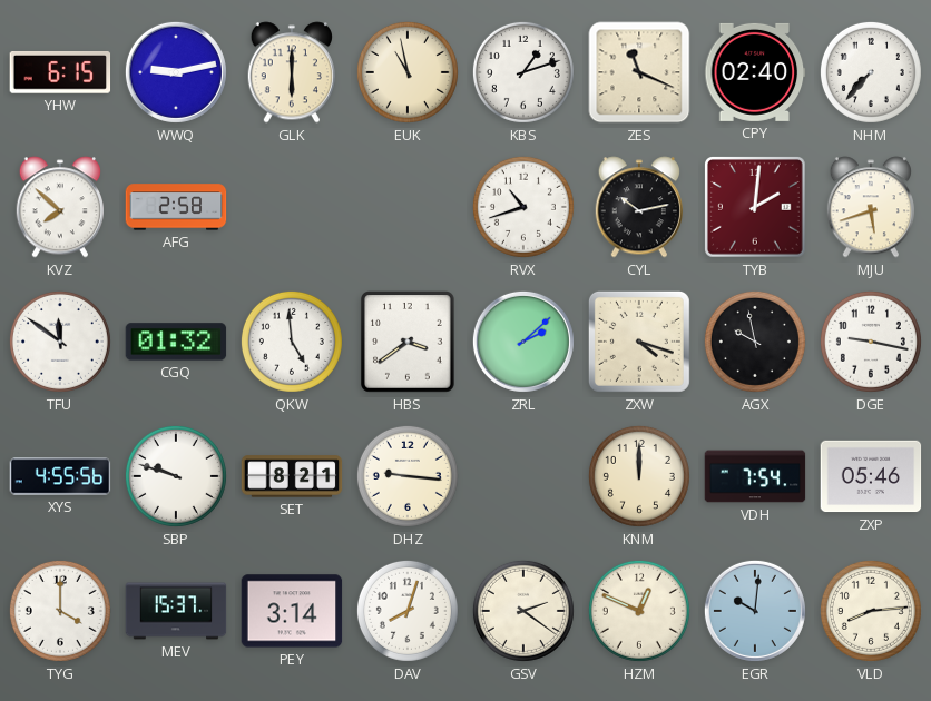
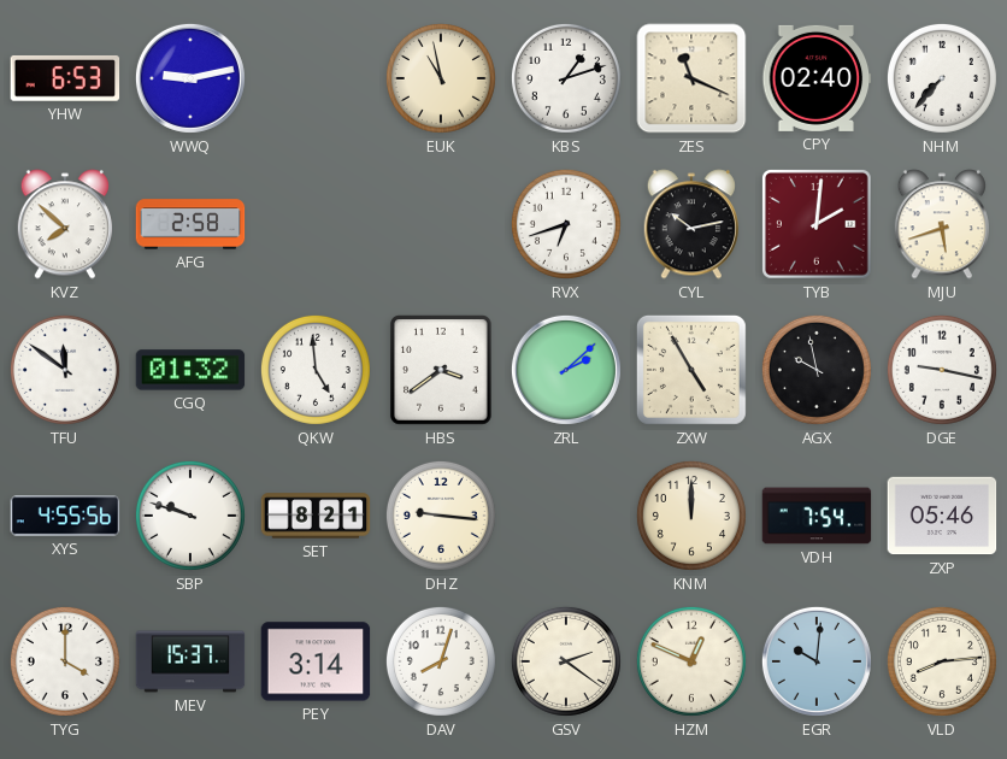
YHW: 6:15 -> 6:53 (65, 78)
GLK: 6:00 -> none (292, 72)
RVX: 10:42 -> 6:42 (566, 224)
ZXW: 4:18 -> 4:55 (691, 370)
